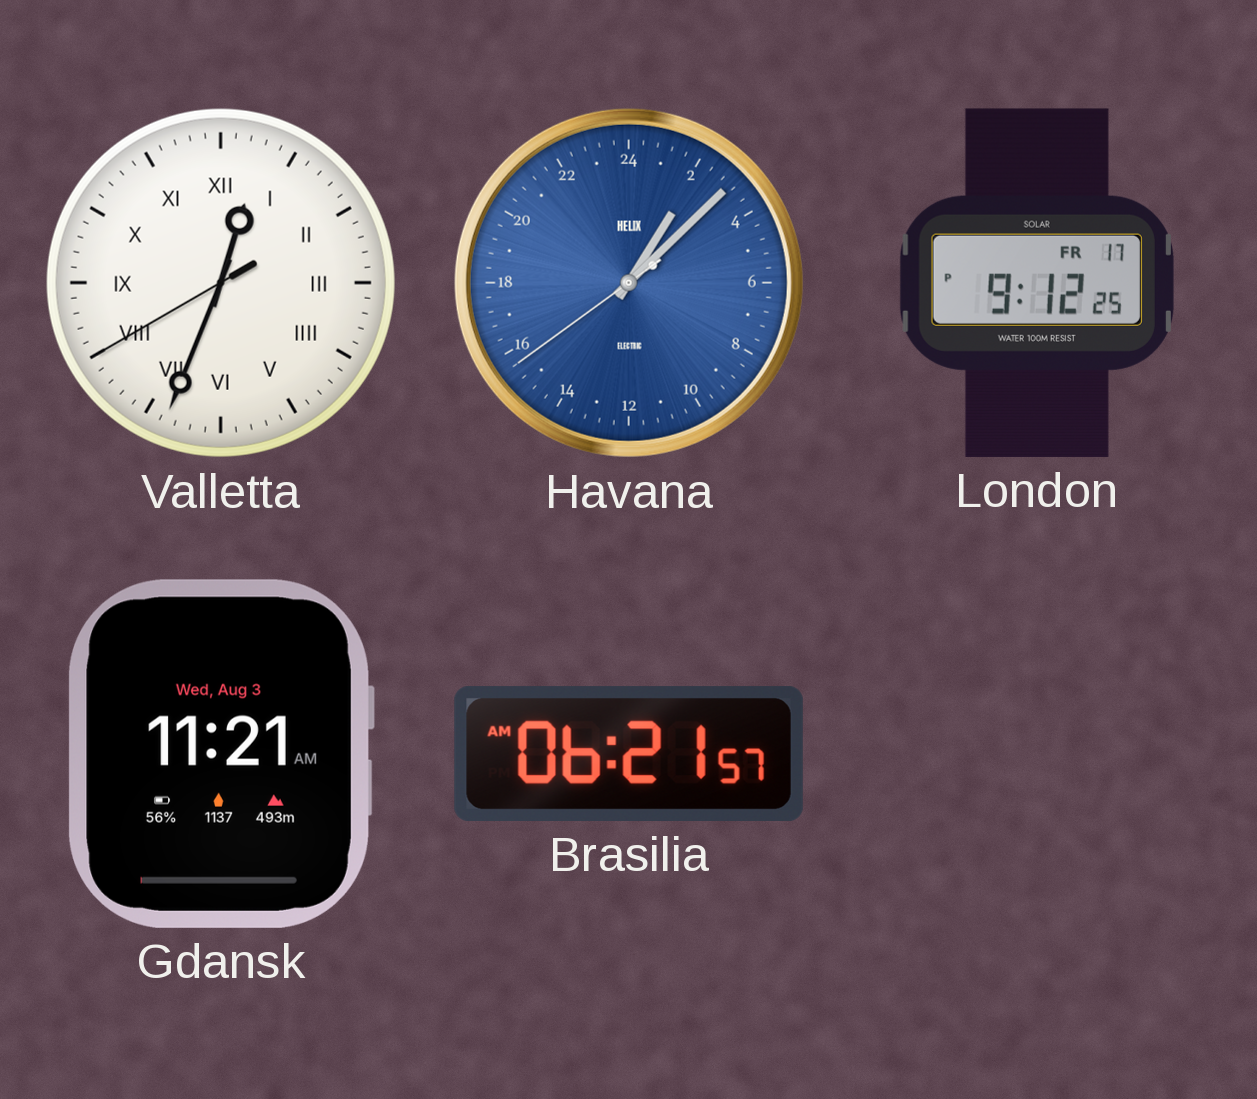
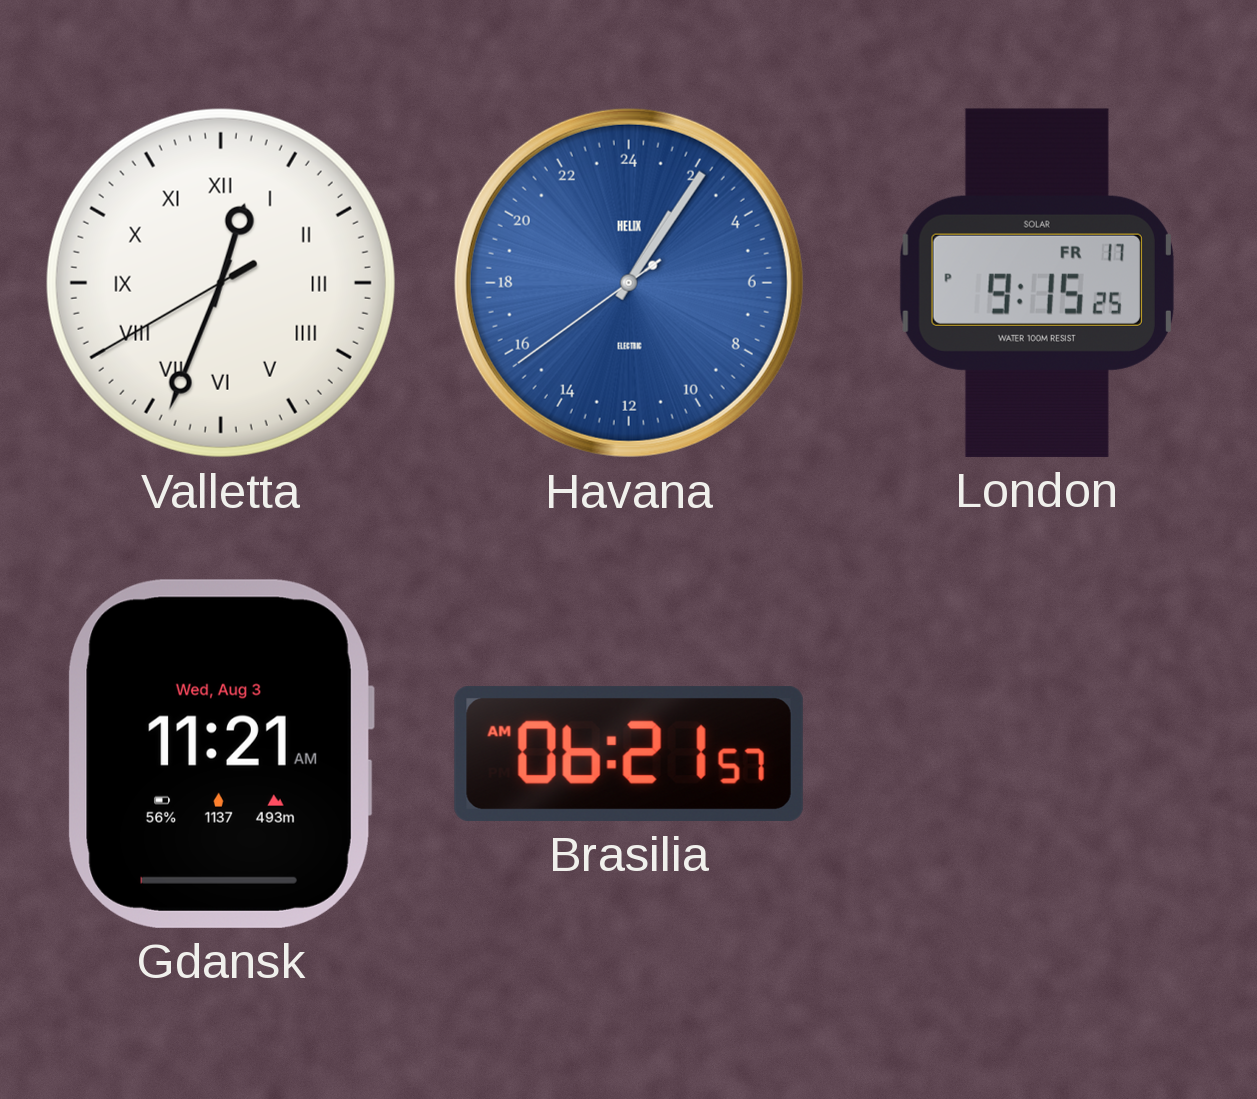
Havana: 2:07 -> 2:05 (629, 283)
London: 9:12 -> 9:15 (1037, 283)
